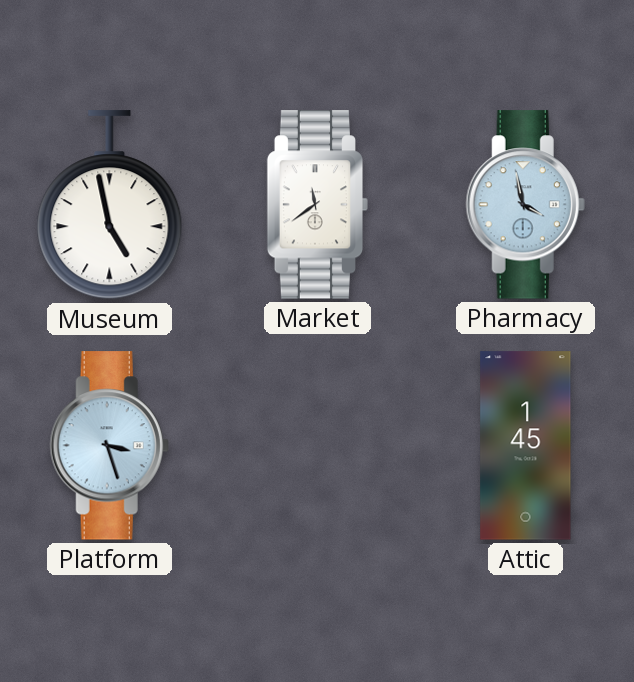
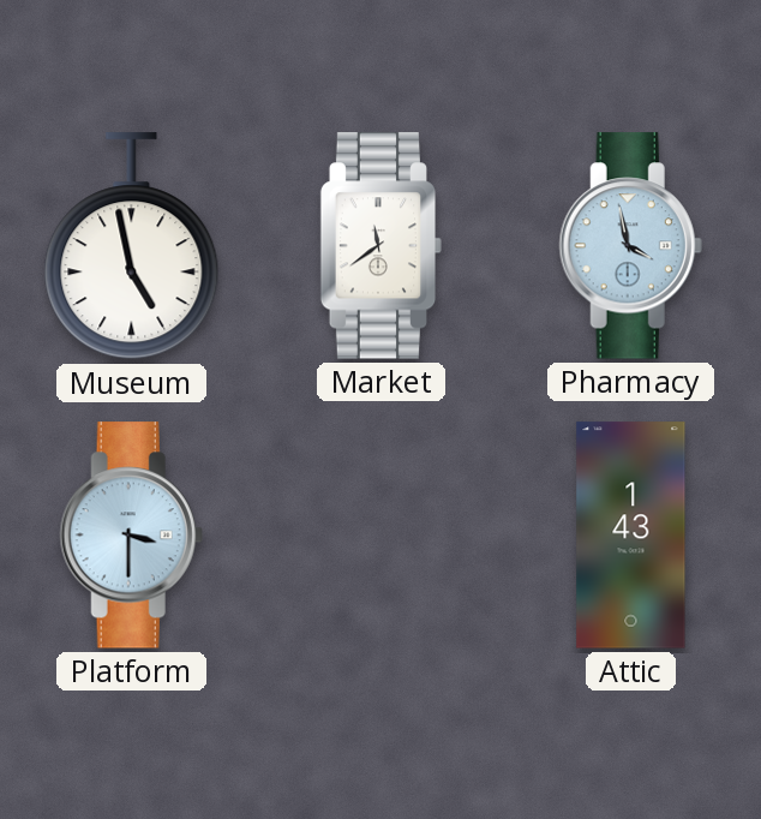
Platform: 3:27 -> 3:30 (131, 536)
Attic: 1:45 -> 1:43 (631, 536)
